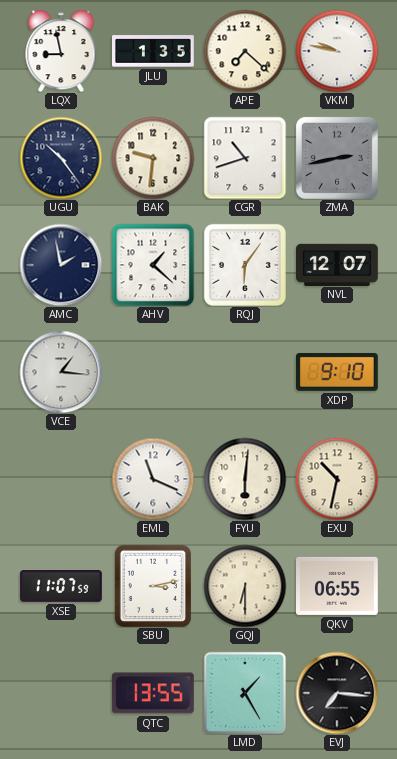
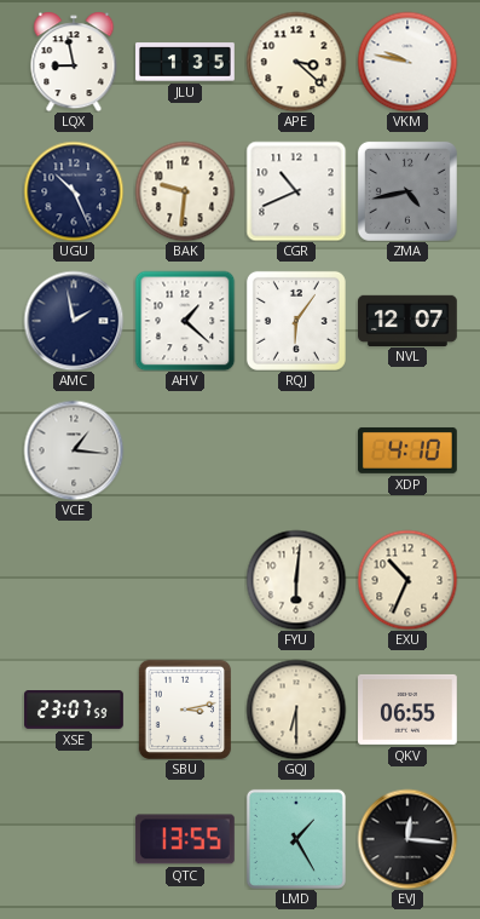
APE: 7:22 -> 3:22 (296, 62)
UGU: 10:24 -> 10:26 (74, 191)
CGR: 10:42 -> 10:41 (296, 191)
ZMA: 2:43 -> 4:43 (407, 191)
XDP: 9:10 -> 4:10 (409, 450)
EML: 11:19 -> none (153, 479)
EXU: 10:32 -> 10:34 (407, 580)
XSE: 11:07 -> 23:07 (75, 711)
EVJ: 7:16 -> 12:16 (407, 839)
